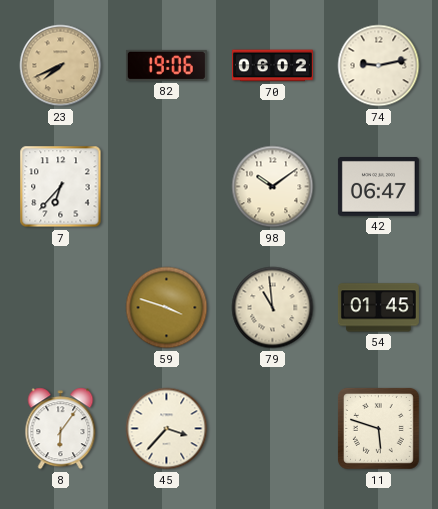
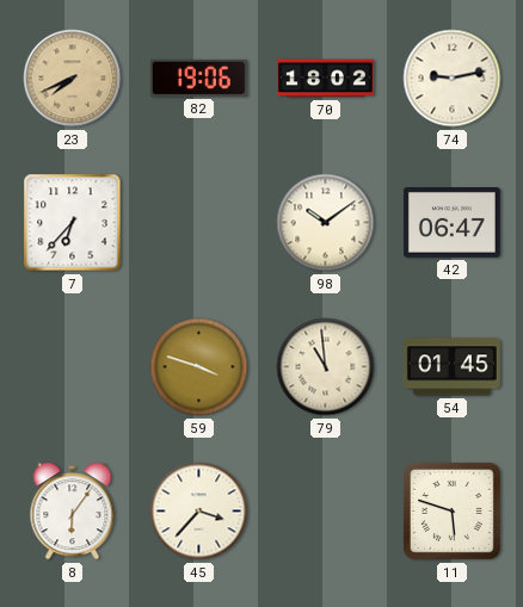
70: 06:02 -> 18:02 (325, 79)
